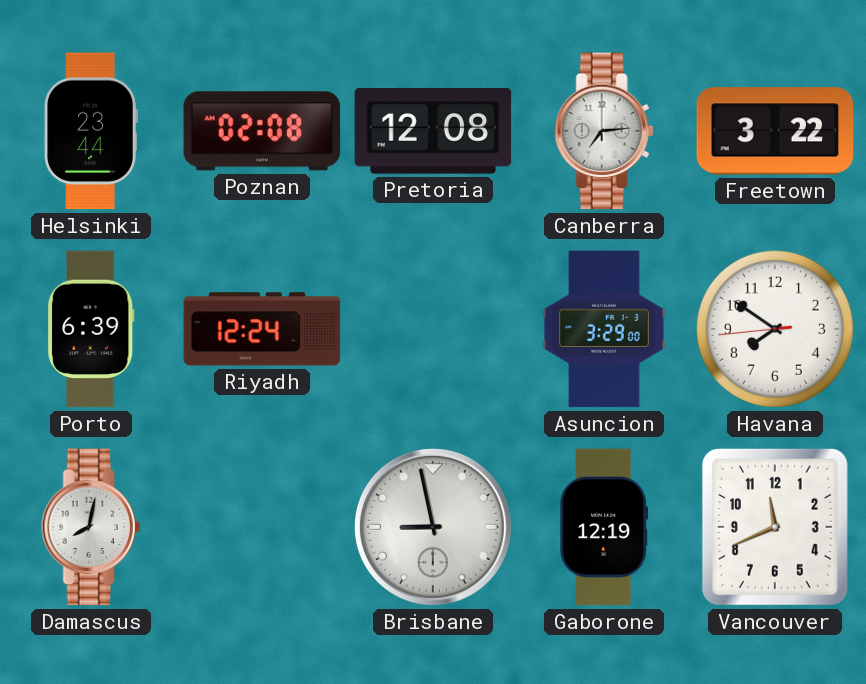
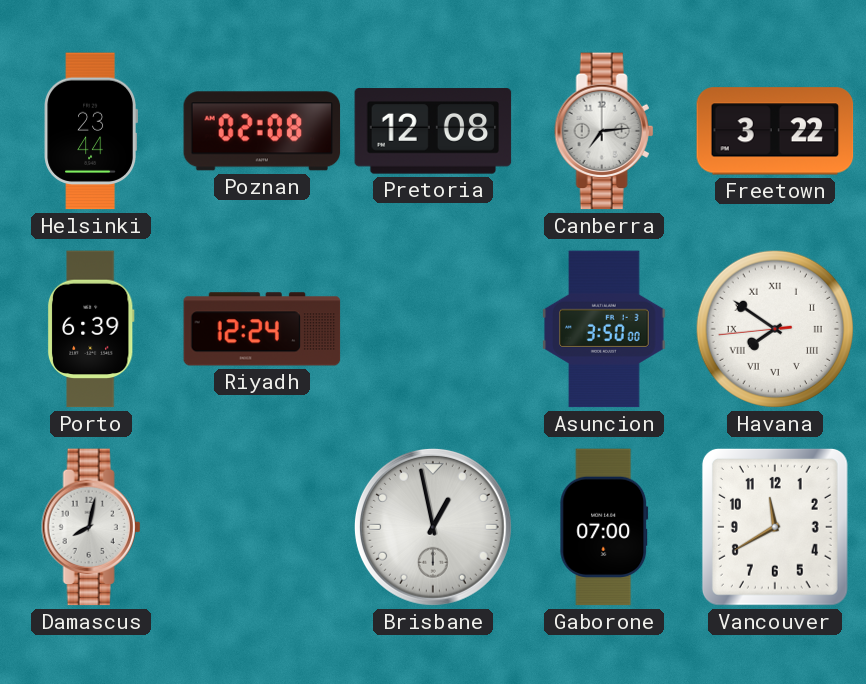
Asuncion: 3:29 -> 3:50 (604, 329)
Havana numerals: Arabic -> Roman (775, 329)
Brisbane: 8:58 -> 12:58 (433, 527)
Gaborone: 12:19 -> 07:00 (604, 527)
Vancouver: 11:41 -> 11:40 (775, 527)
